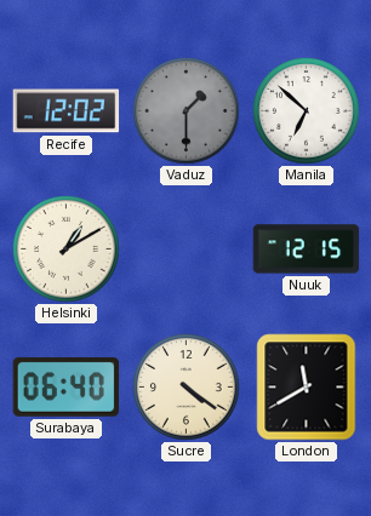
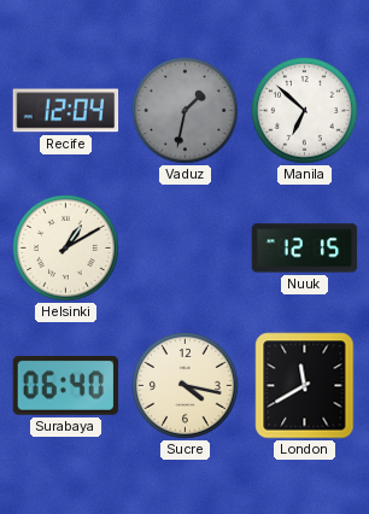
Recife: 12:02 -> 12:04 (66, 111)
Vaduz: 1:30 -> 1:32 (186, 111)
Sucre: 4:21 -> 4:17 (186, 386)
